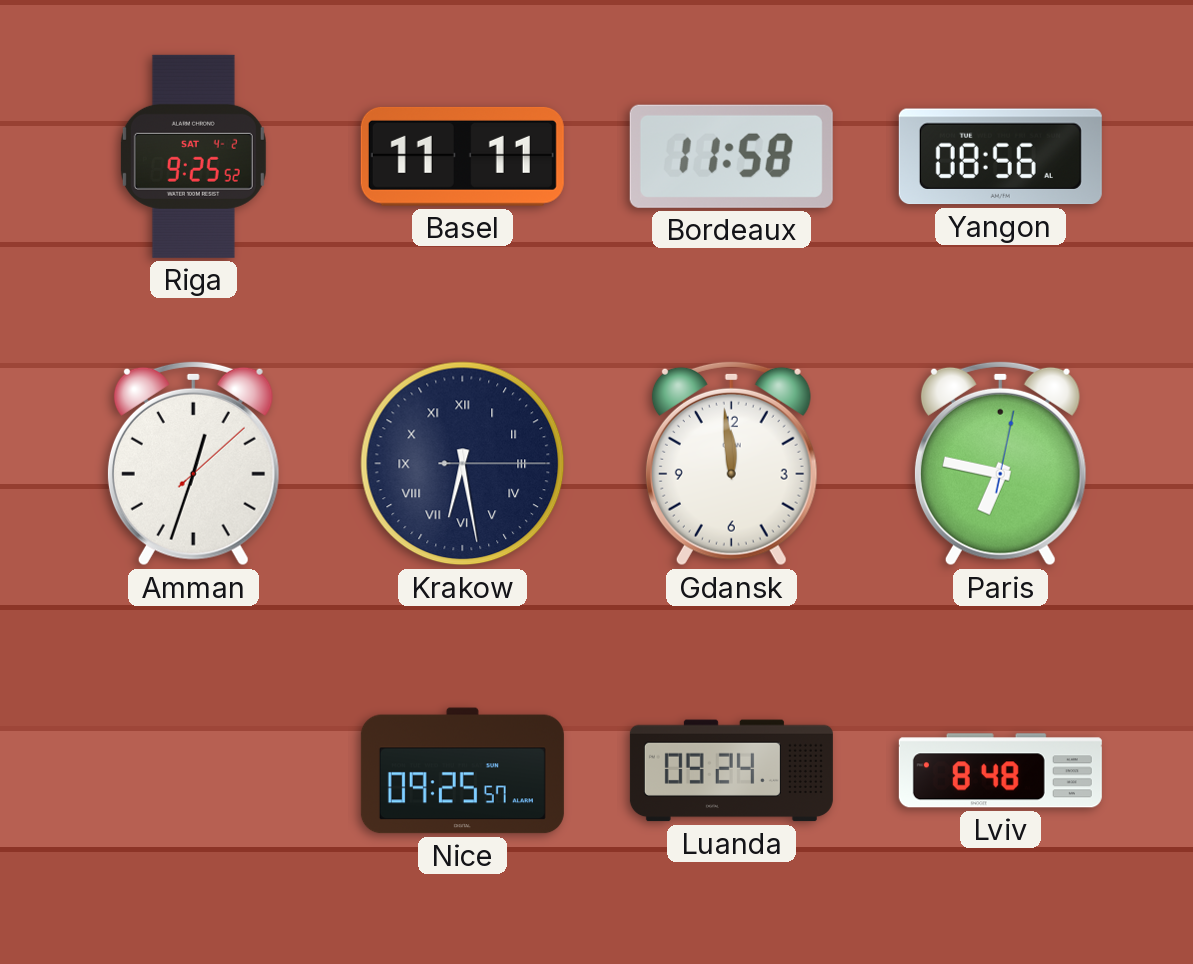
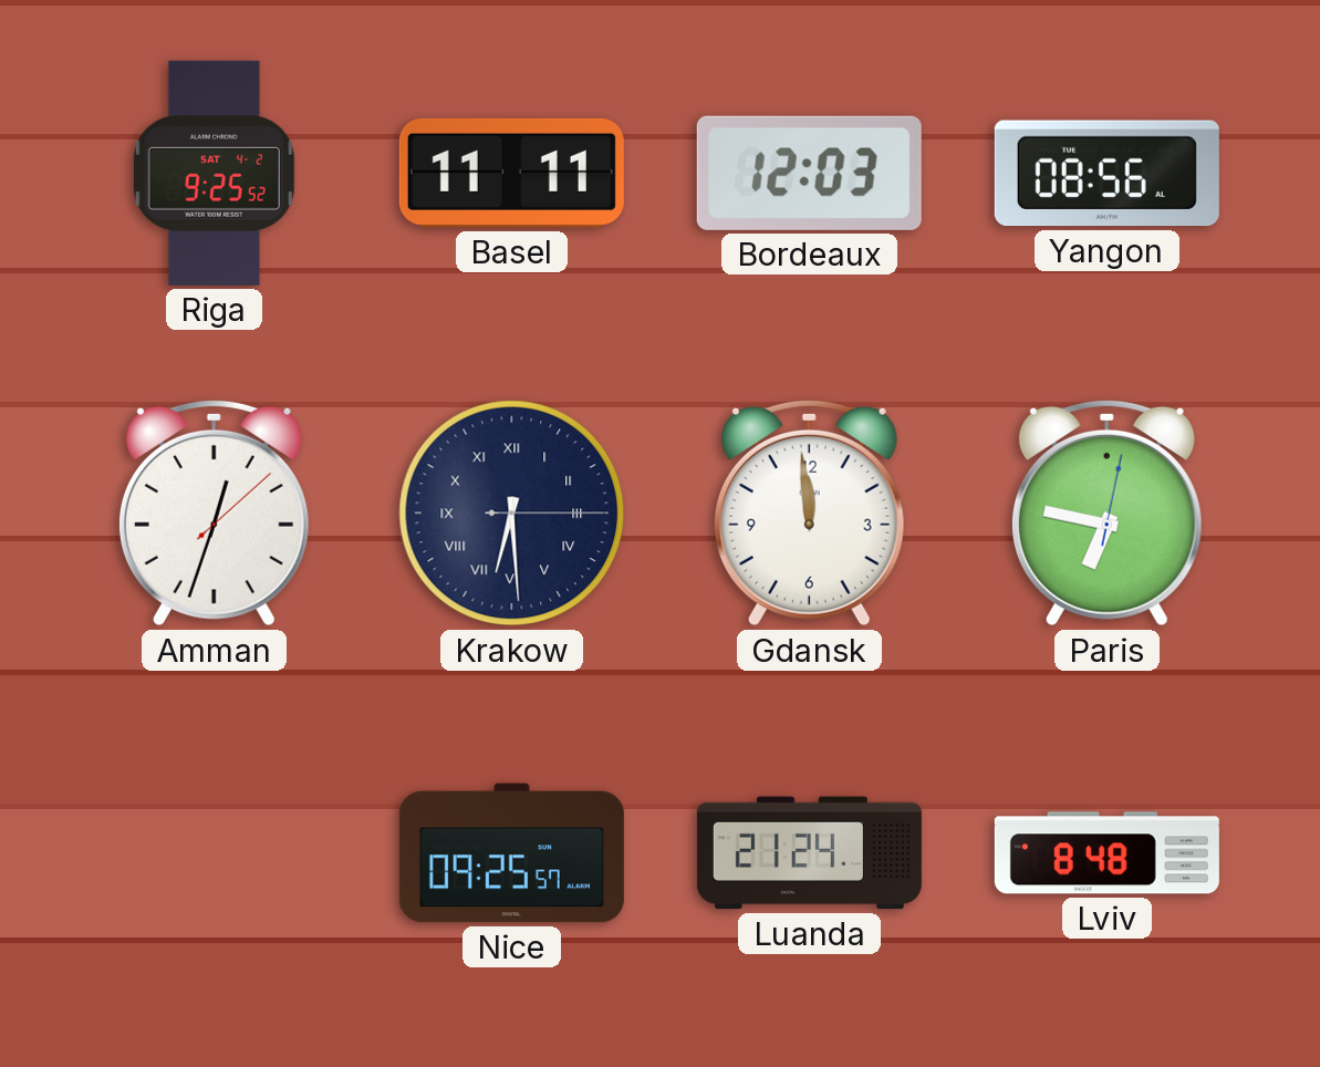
Bordeaux: 11:58 -> 12:03 (809, 173)
Krakow: 6:28 -> 6:29 (512, 514)
Luanda: 09:24 -> 21:24 (809, 853)
